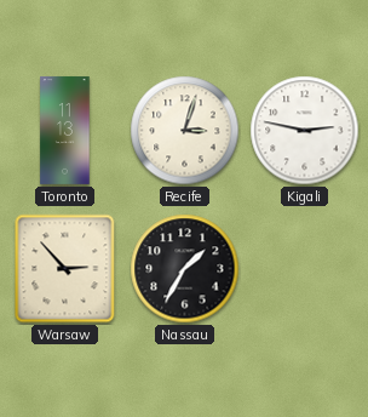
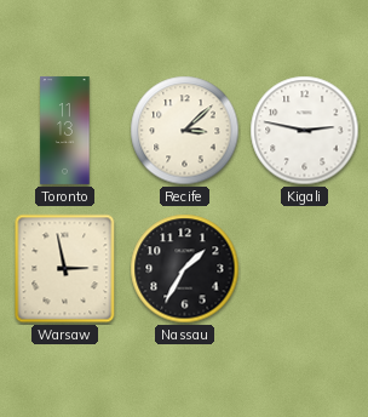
Recife: 3:03 -> 3:08 (185, 131)
Warsaw: 2:53 -> 2:58 (65, 269)
